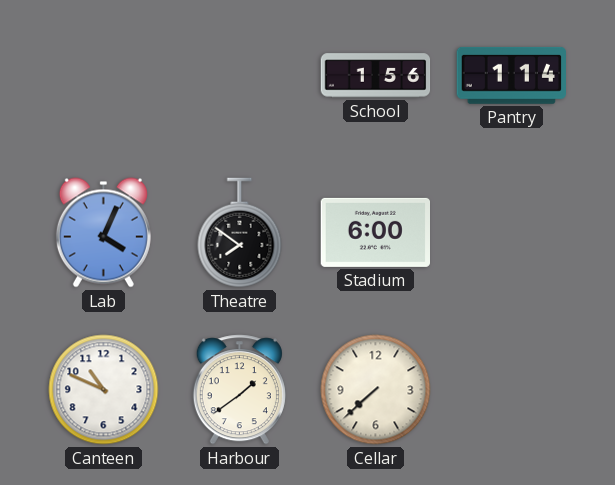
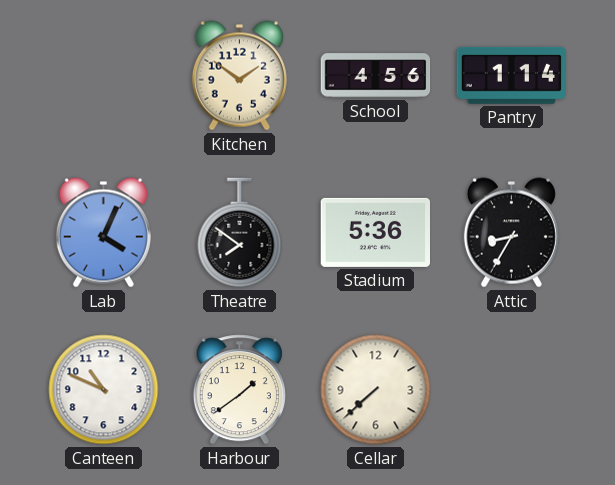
Kitchen: none -> 1:51 (239, 76)
School: 1:56 -> 4:56 (376, 76)
Stadium: 6:00 -> 5:36 (375, 232)
Attic: none -> 8:35 (511, 233)
